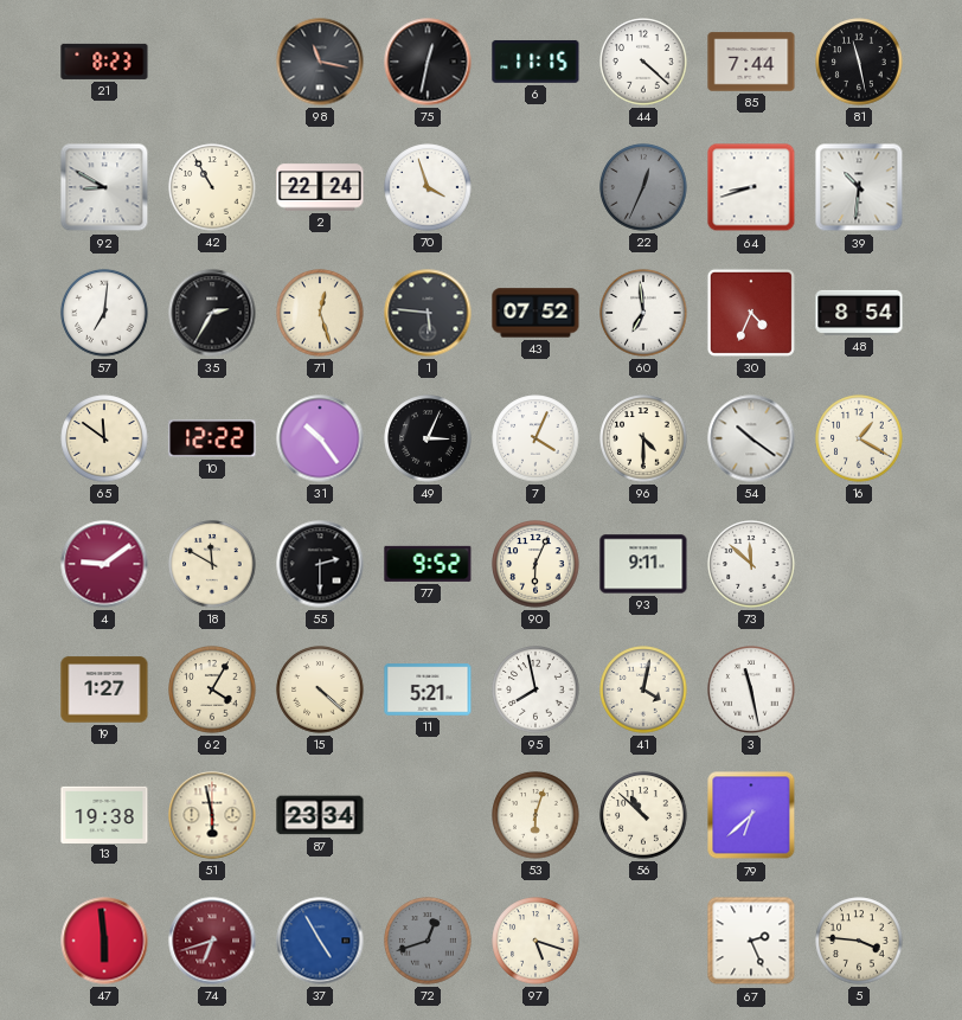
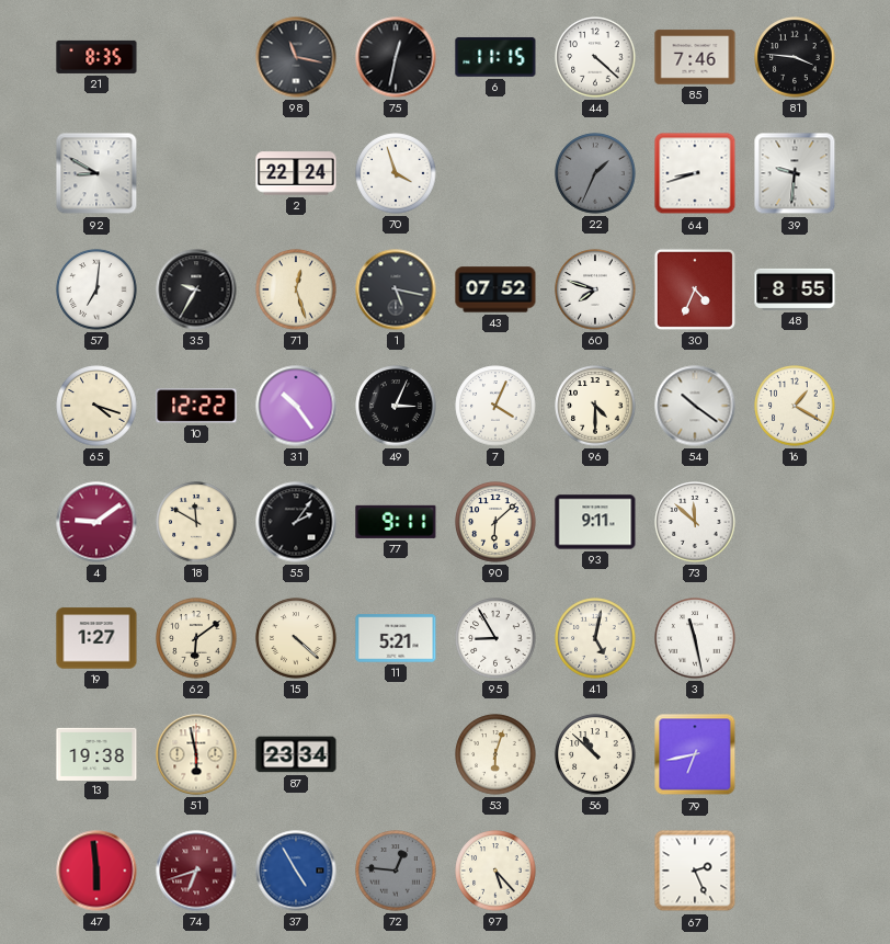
21: 8:23 -> 8:35 (96, 57)
85: 7:44 -> 7:46 (695, 57)
81: 11:28 -> 3:46 (795, 57)
42: 10:55 -> none (212, 187)
22: 12:34 -> 1:34 (595, 173)
39: 10:31 -> 9:31 (795, 173)
35: 2:35 -> 9:35 (196, 289)
1: 5:46 -> 5:17 (396, 289)
60: 6:59 -> 7:48 (595, 289)
48: 8:54 -> 8:55 (795, 289)
65: 11:51 -> 4:18 (96, 406)
55: 2:30 -> 2:06 (296, 522)
77: 9:52 -> 9:11 (396, 522)
90: 6:04 -> 6:08 (495, 522)
62: 4:05 -> 6:09 (196, 638)
95: 7:58 -> 8:55 (495, 638)
41: 4:02 -> 5:02 (595, 638)
79: 6:38 -> 6:43 (695, 754)
72: 12:42 -> 12:46 (396, 871)
97: 5:18 -> 5:23 (495, 871)
5: 3:46 -> none (859, 941)
